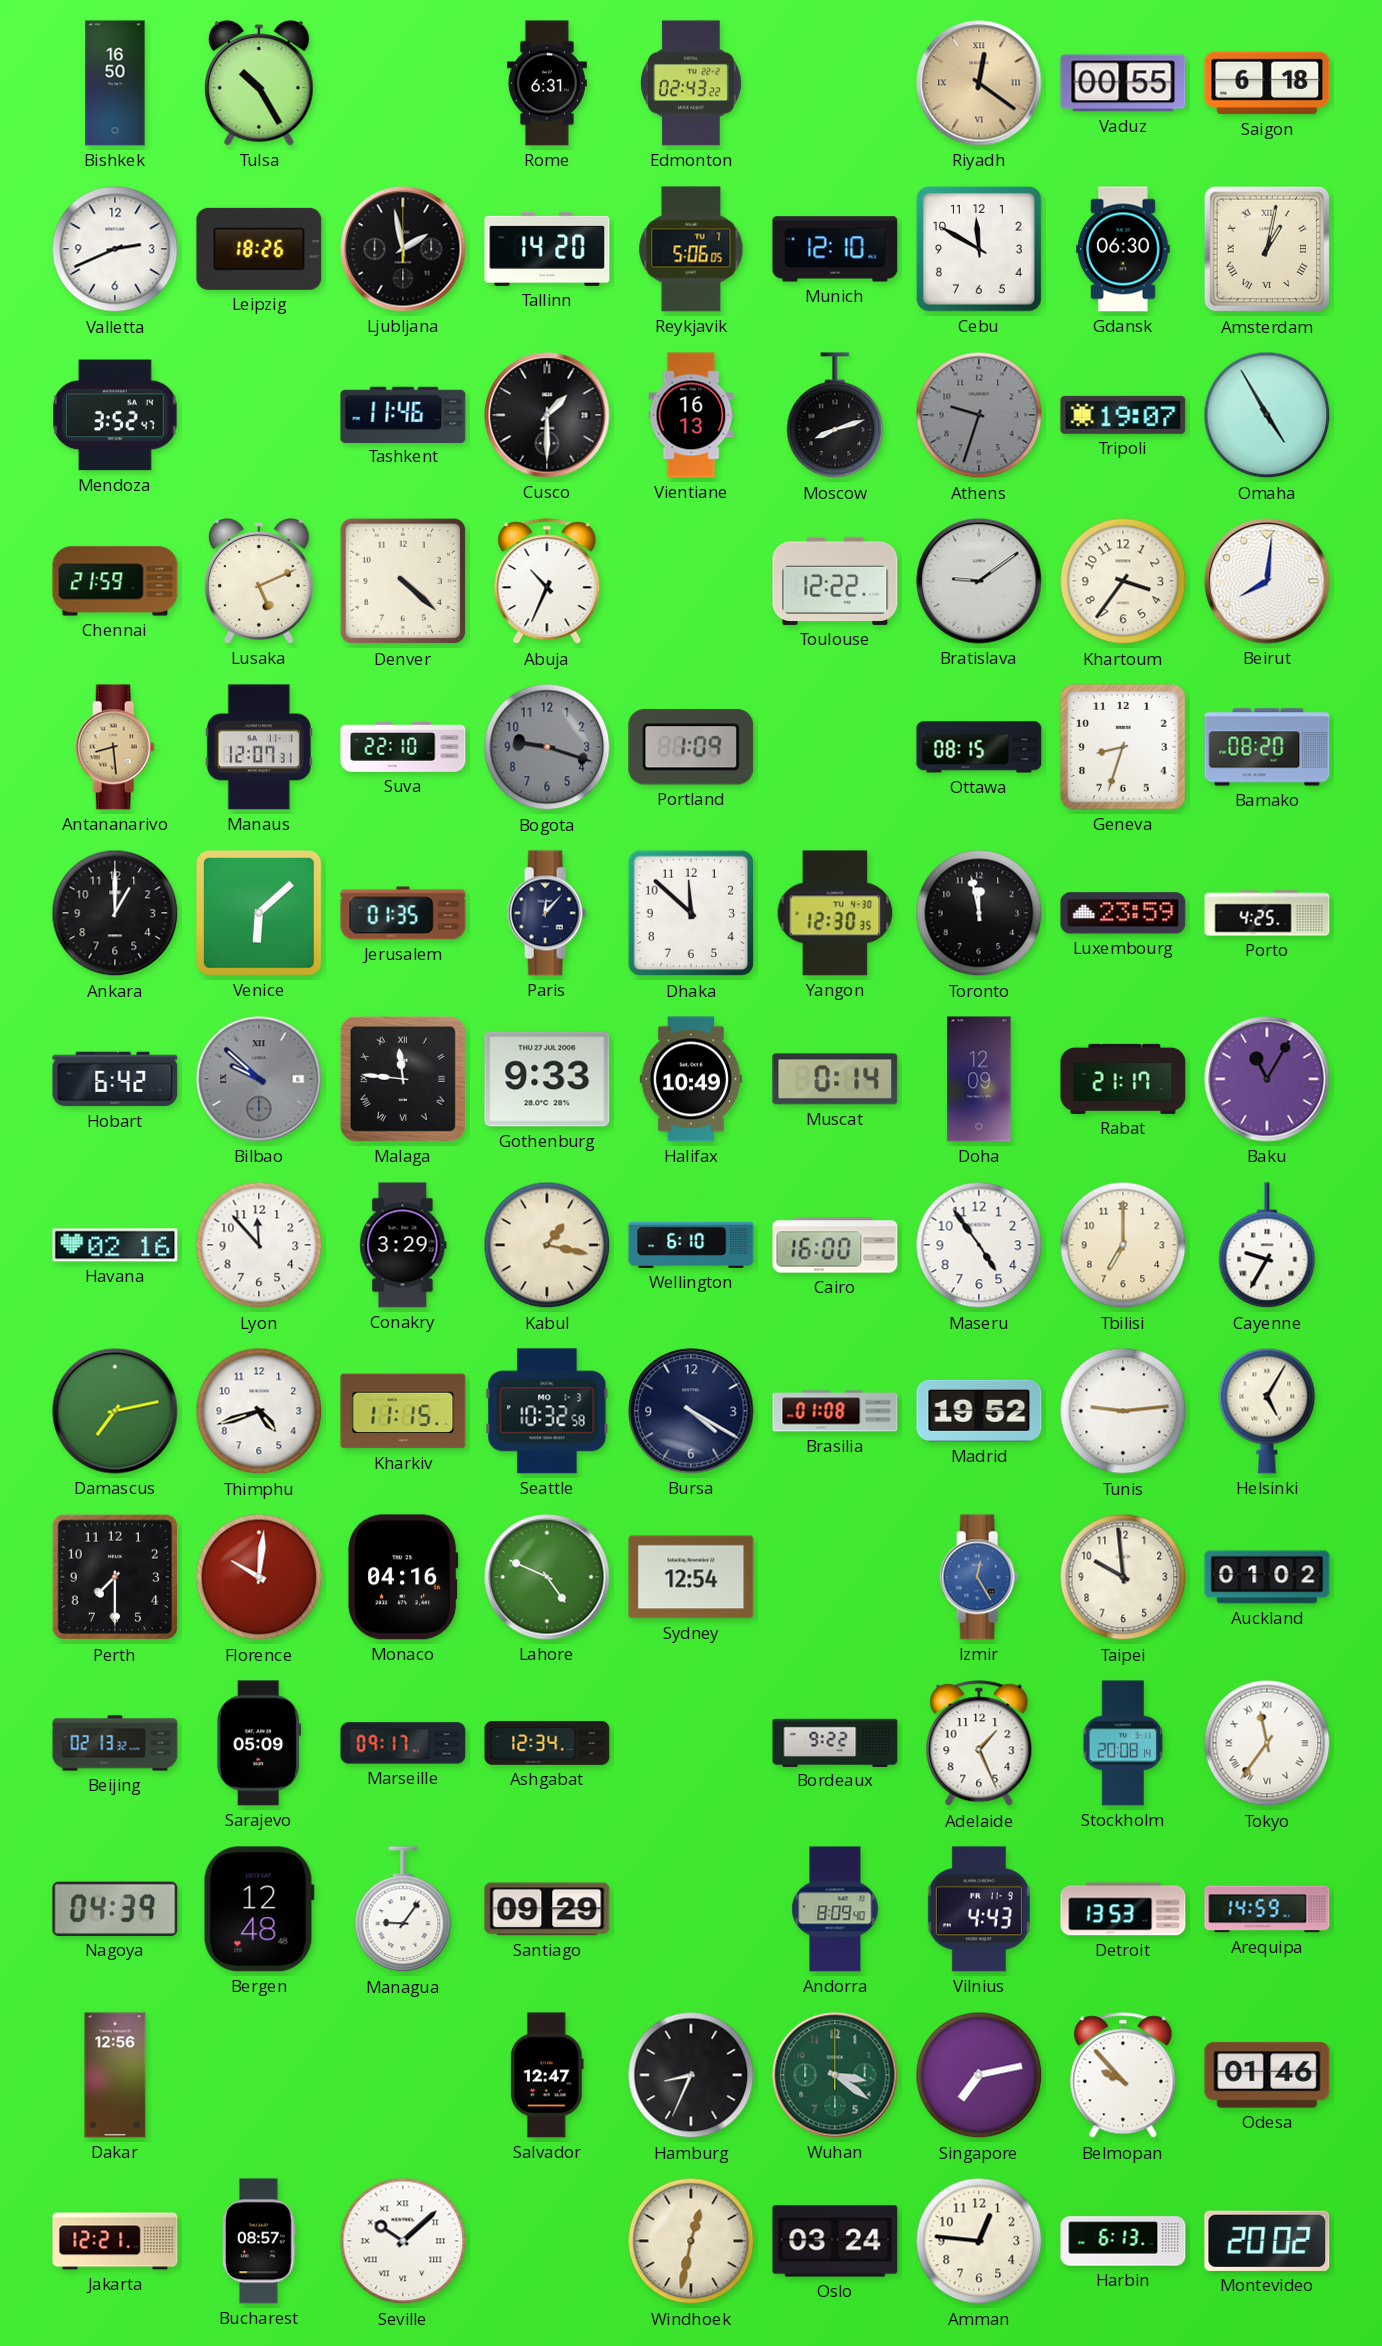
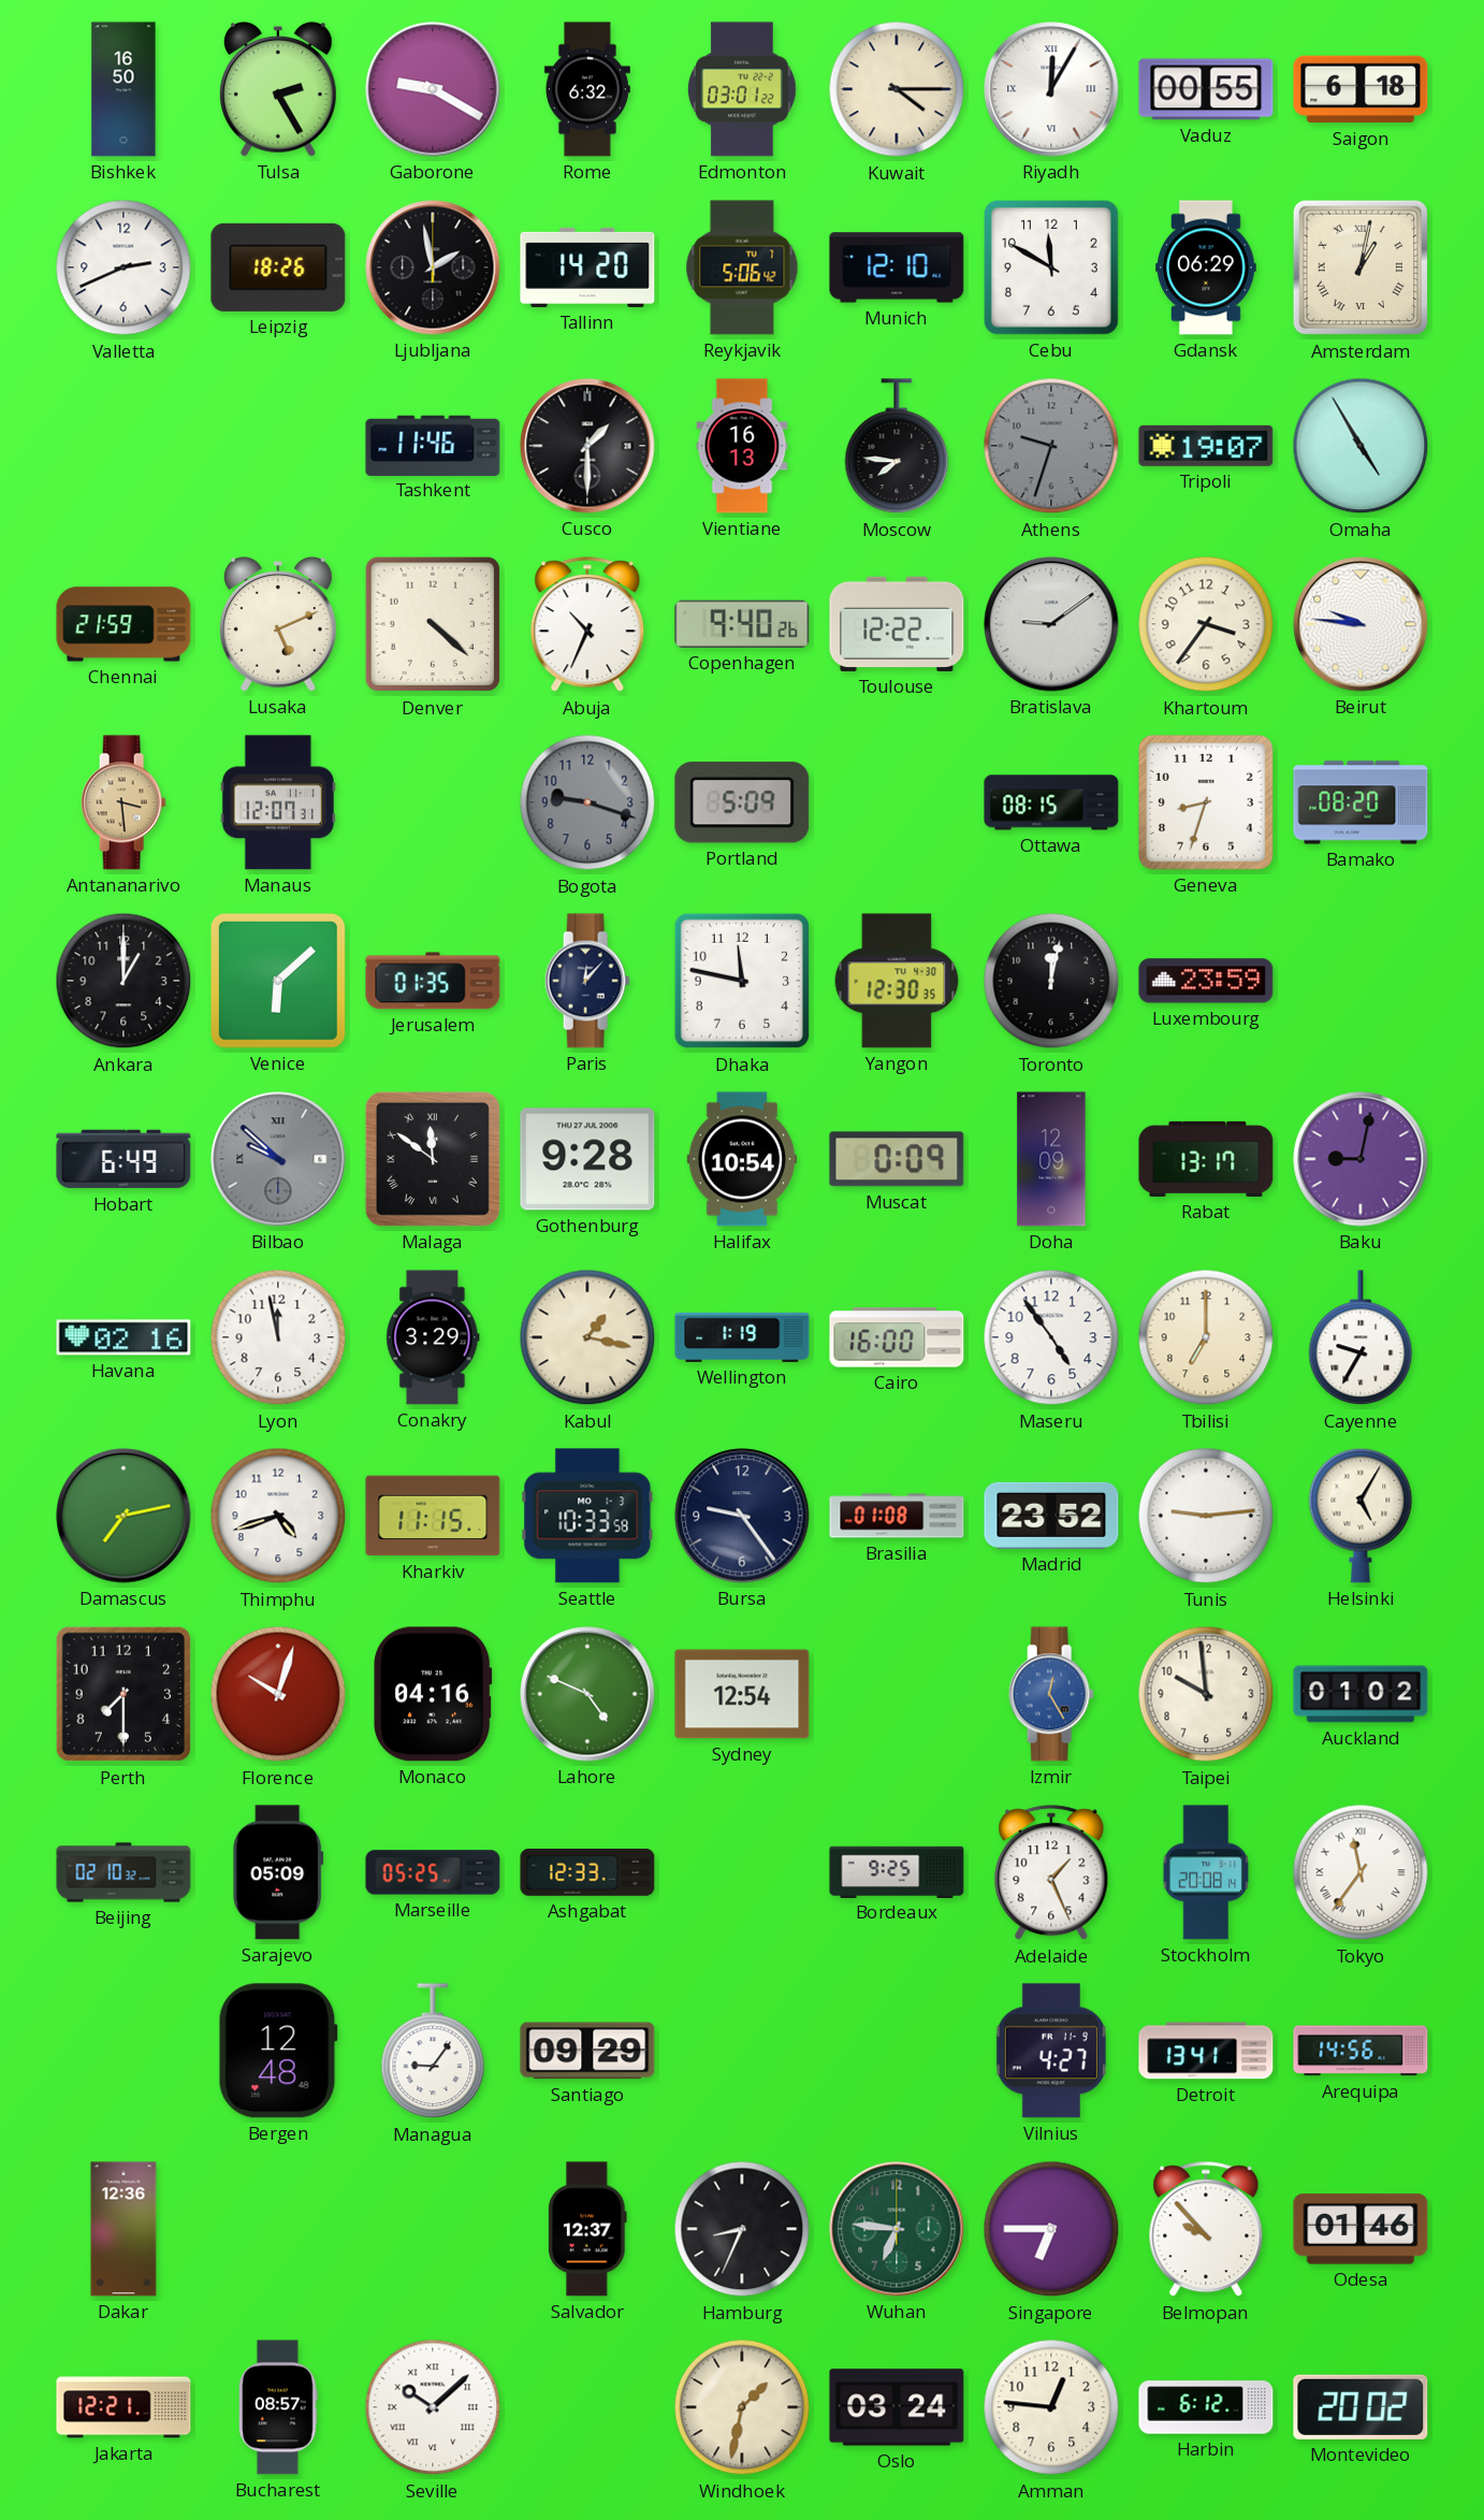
Tulsa: 10:25 -> 2:25 (279, 89)
Gaborone: none -> 9:20 (433, 89)
Rome: 6:31 -> 6:32 (587, 89)
Edmonton: 02:43 -> 03:01 (742, 89)
Kuwait: none -> 4:15 (897, 89)
Riyadh: 12:21 -> 12:05 (1051, 89)
Riyadh dial: champagne -> white (1051, 89)
Reykjavik: 5:06:05 -> 5:06:42 (742, 267)
Gdansk: 06:30 -> 06:29 (1206, 267)
Mendoza: 3:52 -> none (115, 415)
Moscow: 8:12 -> 7:46 (897, 447)
Copenhagen: none -> 9:40 (742, 624)
Beirut: 8:01 -> 9:46 (1361, 624)
Antananarivo: 8:29 -> 3:29 (123, 802)
Suva: 22:10 -> none (403, 748)
Portland: 1:09 -> 5:09 (742, 802)
Dhaka: 11:52 -> 11:47 (742, 981)
Toronto: 11:58 -> 12:02 (1051, 981)
Porto: 4:25 -> none (1267, 913)
Hobart: 6:42 -> 6:49 (123, 1159)
Malaga: 11:46 -> 11:51 (433, 1159)
Gothenburg: 9:33 -> 9:28 (587, 1159)
Halifax: 10:49 -> 10:54 (742, 1159)
Muscat: 0:14 -> 0:09 (897, 1159)
Rabat: 21:17 -> 13:17 (1206, 1159)
Baku: 11:05 -> 9:02 (1361, 1159)
Lyon: 11:53 -> 11:58 (278, 1337)
Wellington: 6:10 -> 1:19 (742, 1337)
Seattle: 10:32 -> 10:33 (587, 1516)
Bursa: 4:20 -> 9:24 (742, 1516)
Madrid: 19:52 -> 23:52 (1051, 1516)
Florence: 10:01 -> 10:03 (278, 1694)
Beijing: 02:13 -> 02:10 (123, 1872)
Marseille: 09:17 -> 05:25 (433, 1872)
Ashgabat: 12:34 -> 12:33 (587, 1873)
Bordeaux: 9:22 -> 9:25 (897, 1871)
Nagoya: 04:39 -> none (115, 1909)
Andorra: 8:09 -> none (835, 1909)
Vilnius: 4:43 -> 4:27 (1051, 2051)
Detroit: 13:53 -> 13:41 (1206, 2051)
Arequipa: 14:59 -> 14:56 (1361, 2051)
Dakar: 12:56 -> 12:36 (123, 2229)
Salvador: 12:47 -> 12:37 (587, 2229)
Wuhan: 3:21 -> 6:46 (897, 2229)
Singapore: 7:13 -> 6:45 (1051, 2229)
Windhoek: 12:32 -> 1:32 (742, 2407)
Harbin: 6:13 -> 6:12 (1206, 2407)
